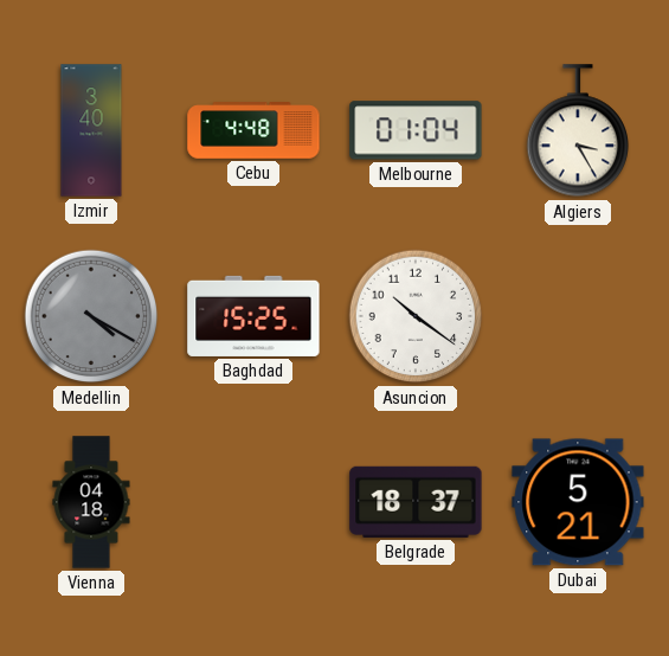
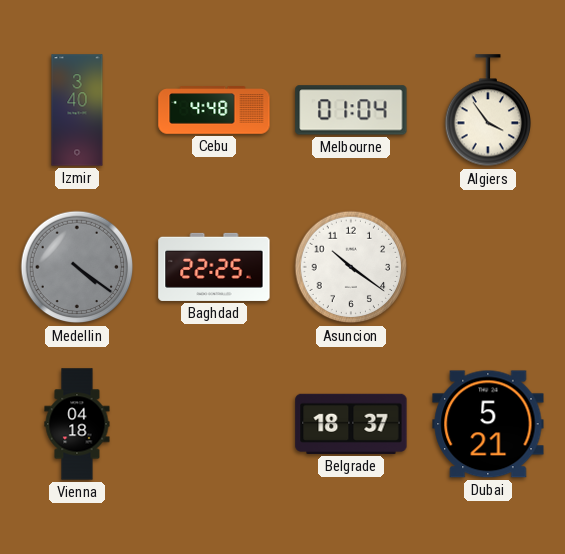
Algiers: 3:25 -> 3:54 (488, 111)
Medellin: 4:20 -> 4:21 (77, 267)
Baghdad: 15:25 -> 22:25 (214, 267)
